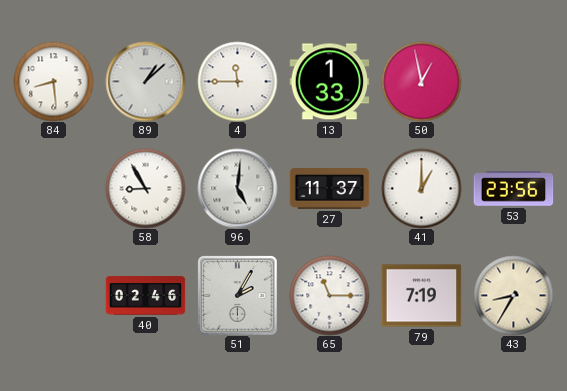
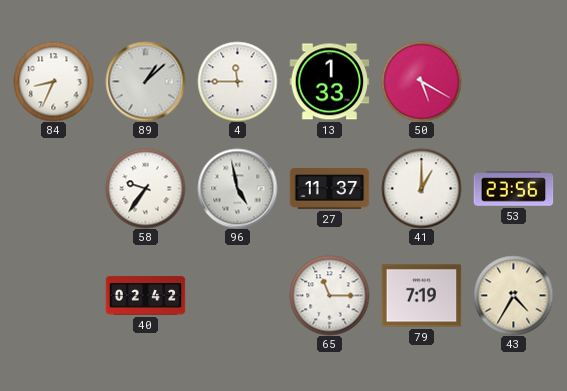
84: 8:29 -> 8:34 (53, 81)
50: 12:58 -> 5:20 (421, 81)
58: 8:55 -> 9:36 (145, 188)
96: 5:01 -> 4:58 (237, 188)
40: 02:46 -> 02:42 (145, 296)
51: 2:05 -> none (237, 295)
43: 8:35 -> 4:35 (513, 295)
